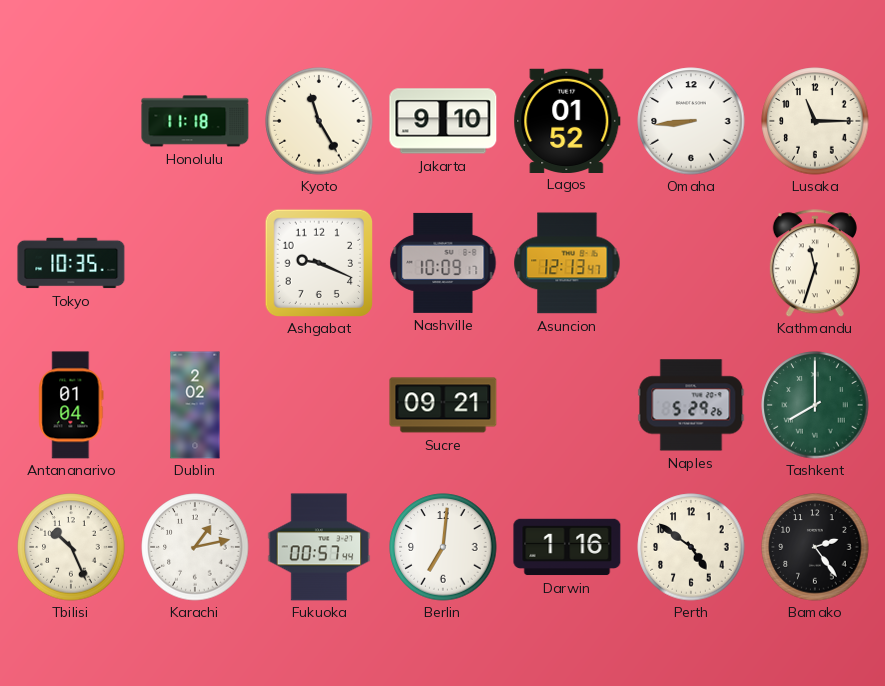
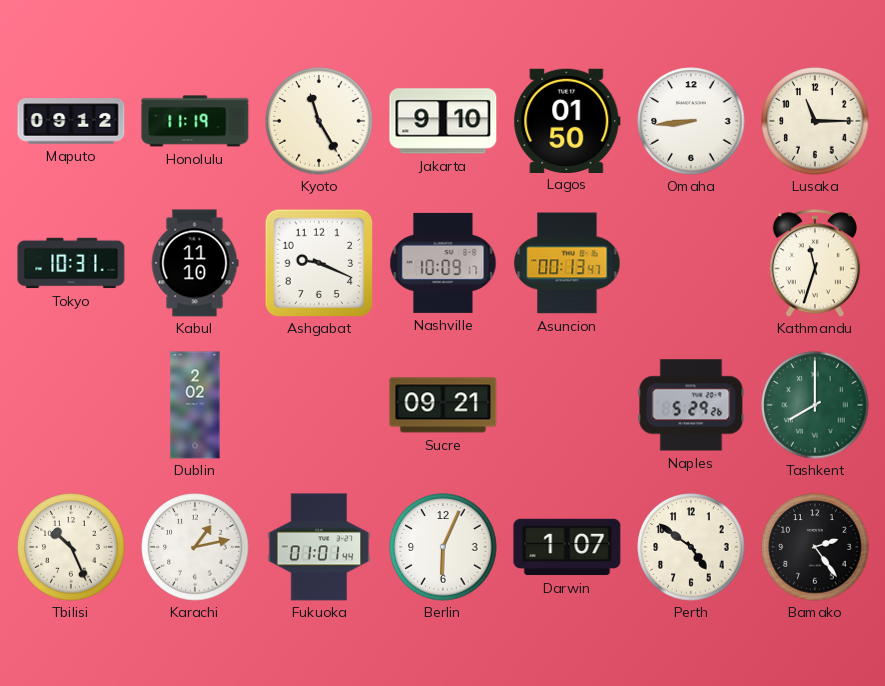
Maputo: none -> 09:12 (71, 121)
Honolulu: 11:18 -> 11:19 (195, 121)
Lagos: 01:52 -> 01:50 (567, 120)
Tokyo: 10:35 -> 10:31 (71, 263)
Kabul: none -> 11:10 (195, 263)
Asuncion: 12:13 -> 00:13 (567, 263)
Antananarivo: 01:04 -> none (71, 405)
Fukuoka: 00:57 -> 01:01 (319, 547)
Berlin: 7:01 -> 6:04 (443, 547)
Darwin: 1:16 -> 1:07 (567, 547)
